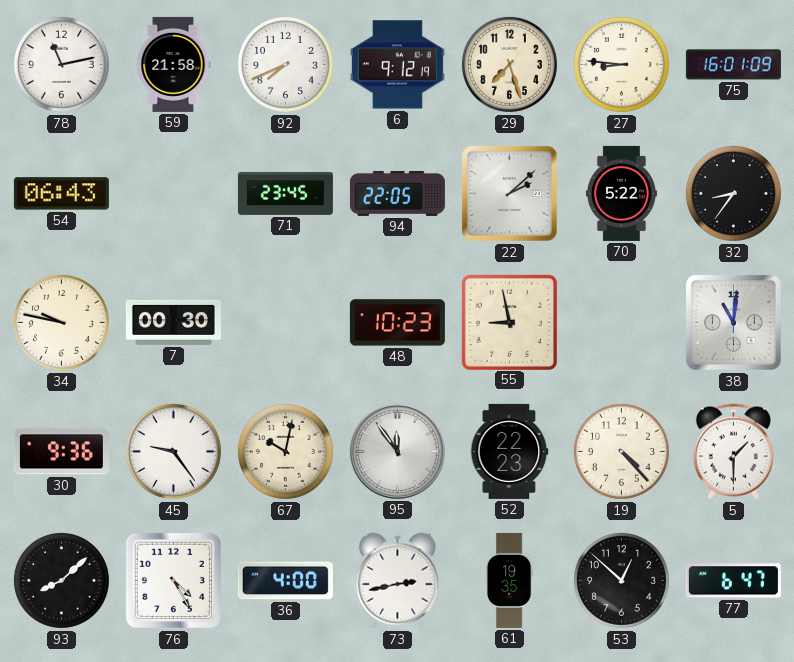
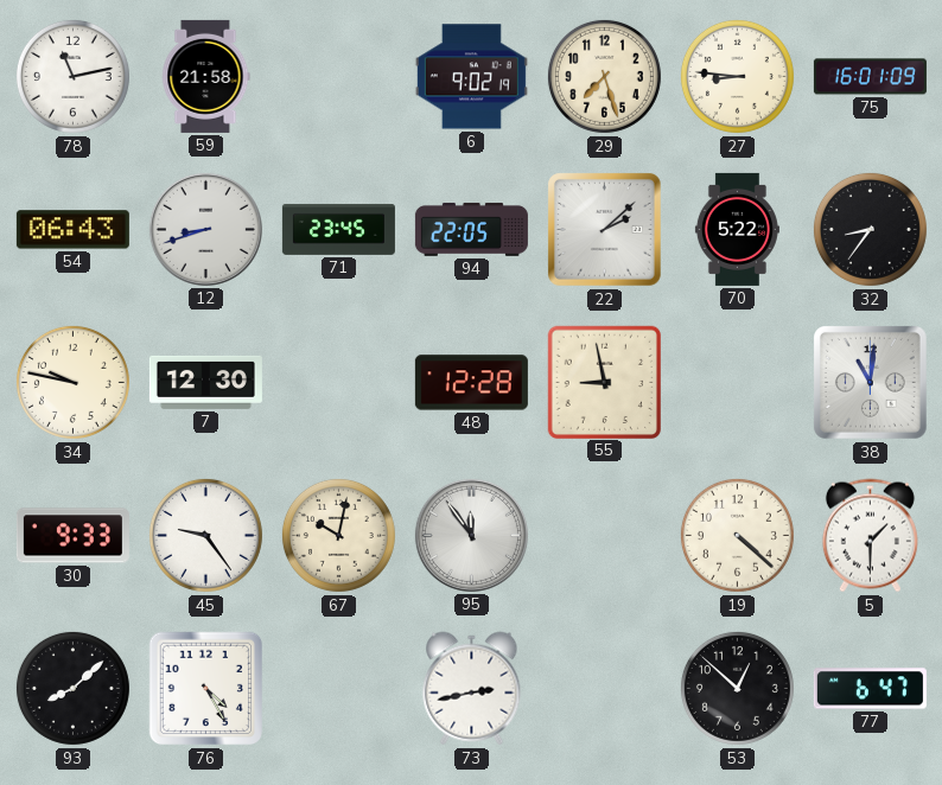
92: 7:41 -> none (285, 64)
6: 9:12 -> 9:02 (471, 77)
12: none -> 8:42 (205, 229)
7: 00:30 -> 12:30 (205, 382)
48: 10:23 -> 12:28 (471, 383)
30: 9:36 -> 9:33 (72, 536)
52: 22:23 -> none (509, 451)
19: 4:23 -> 4:22 (737, 535)
36: 4:00 -> none (285, 581)
61: 19:35 -> none (509, 580)
